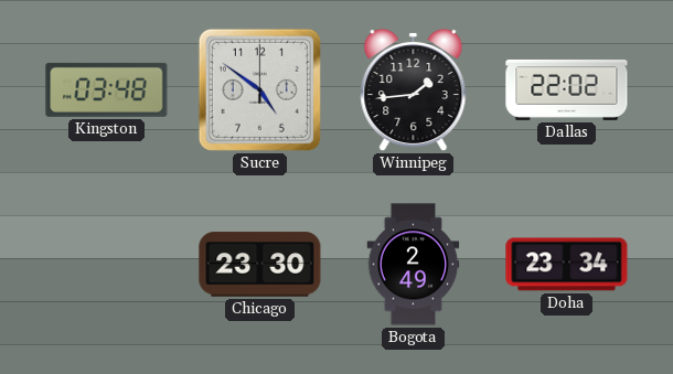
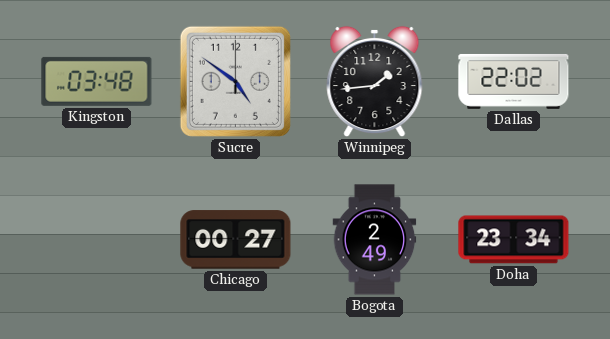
Chicago: 23:30 -> 00:27 (236, 240)
